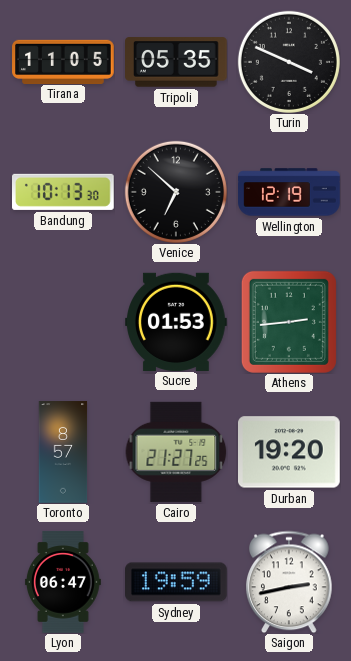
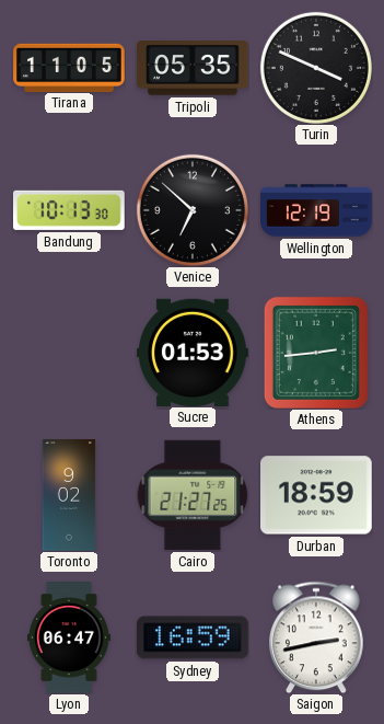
Toronto: 8:57 -> 9:02 (69, 495)
Durban: 19:20 -> 18:59 (317, 495)
Sydney: 19:59 -> 16:59 (194, 637)
